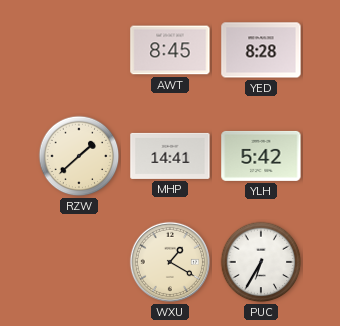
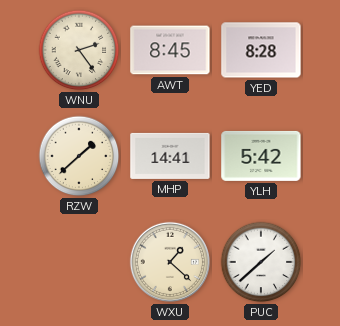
WNU: none -> 2:24 (79, 50)
WXU: 1:20 -> 1:22 (170, 262)
PUC: 6:35 -> 1:38 (261, 262)
